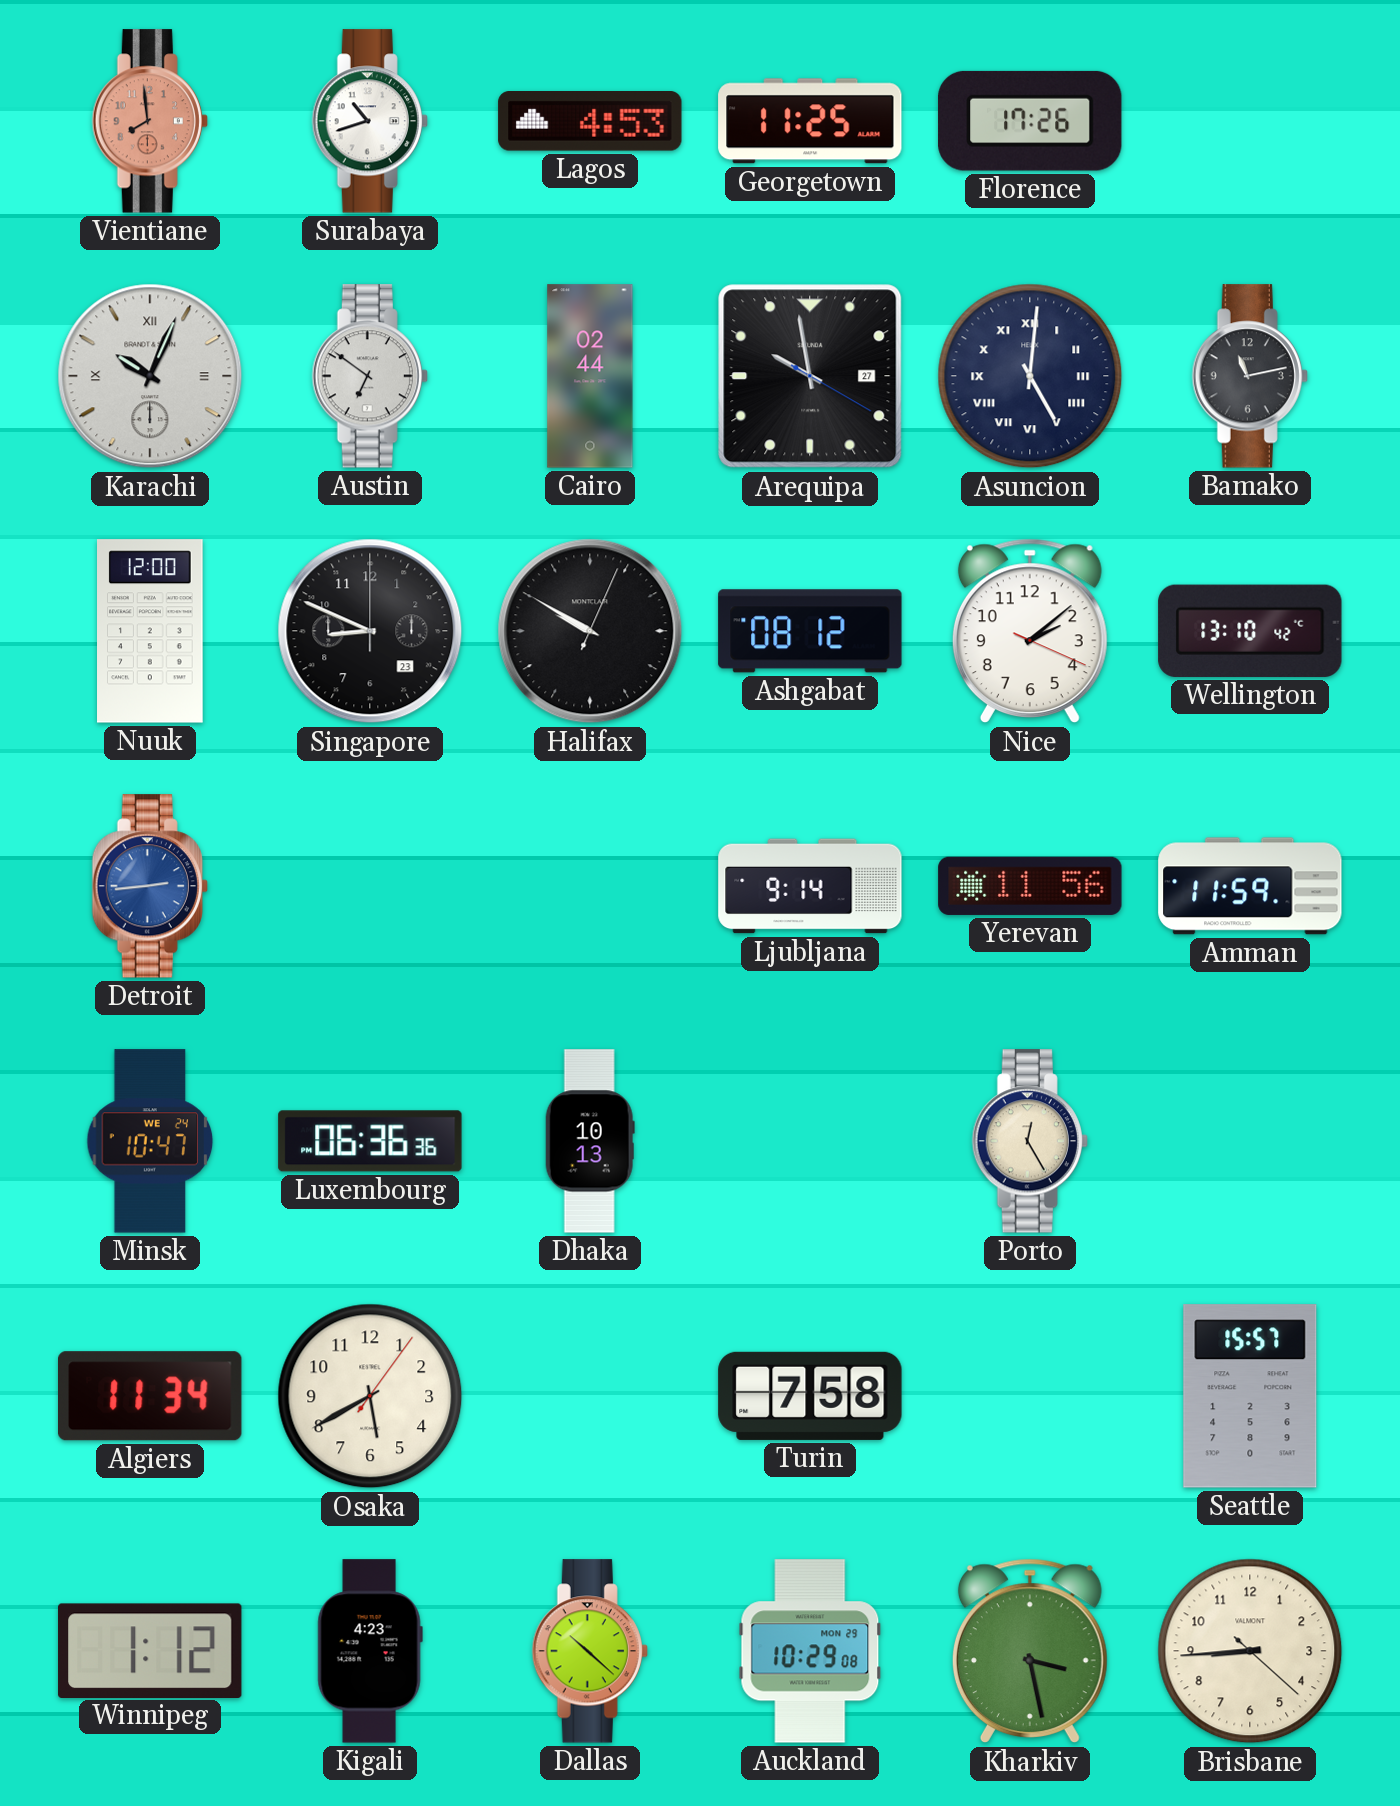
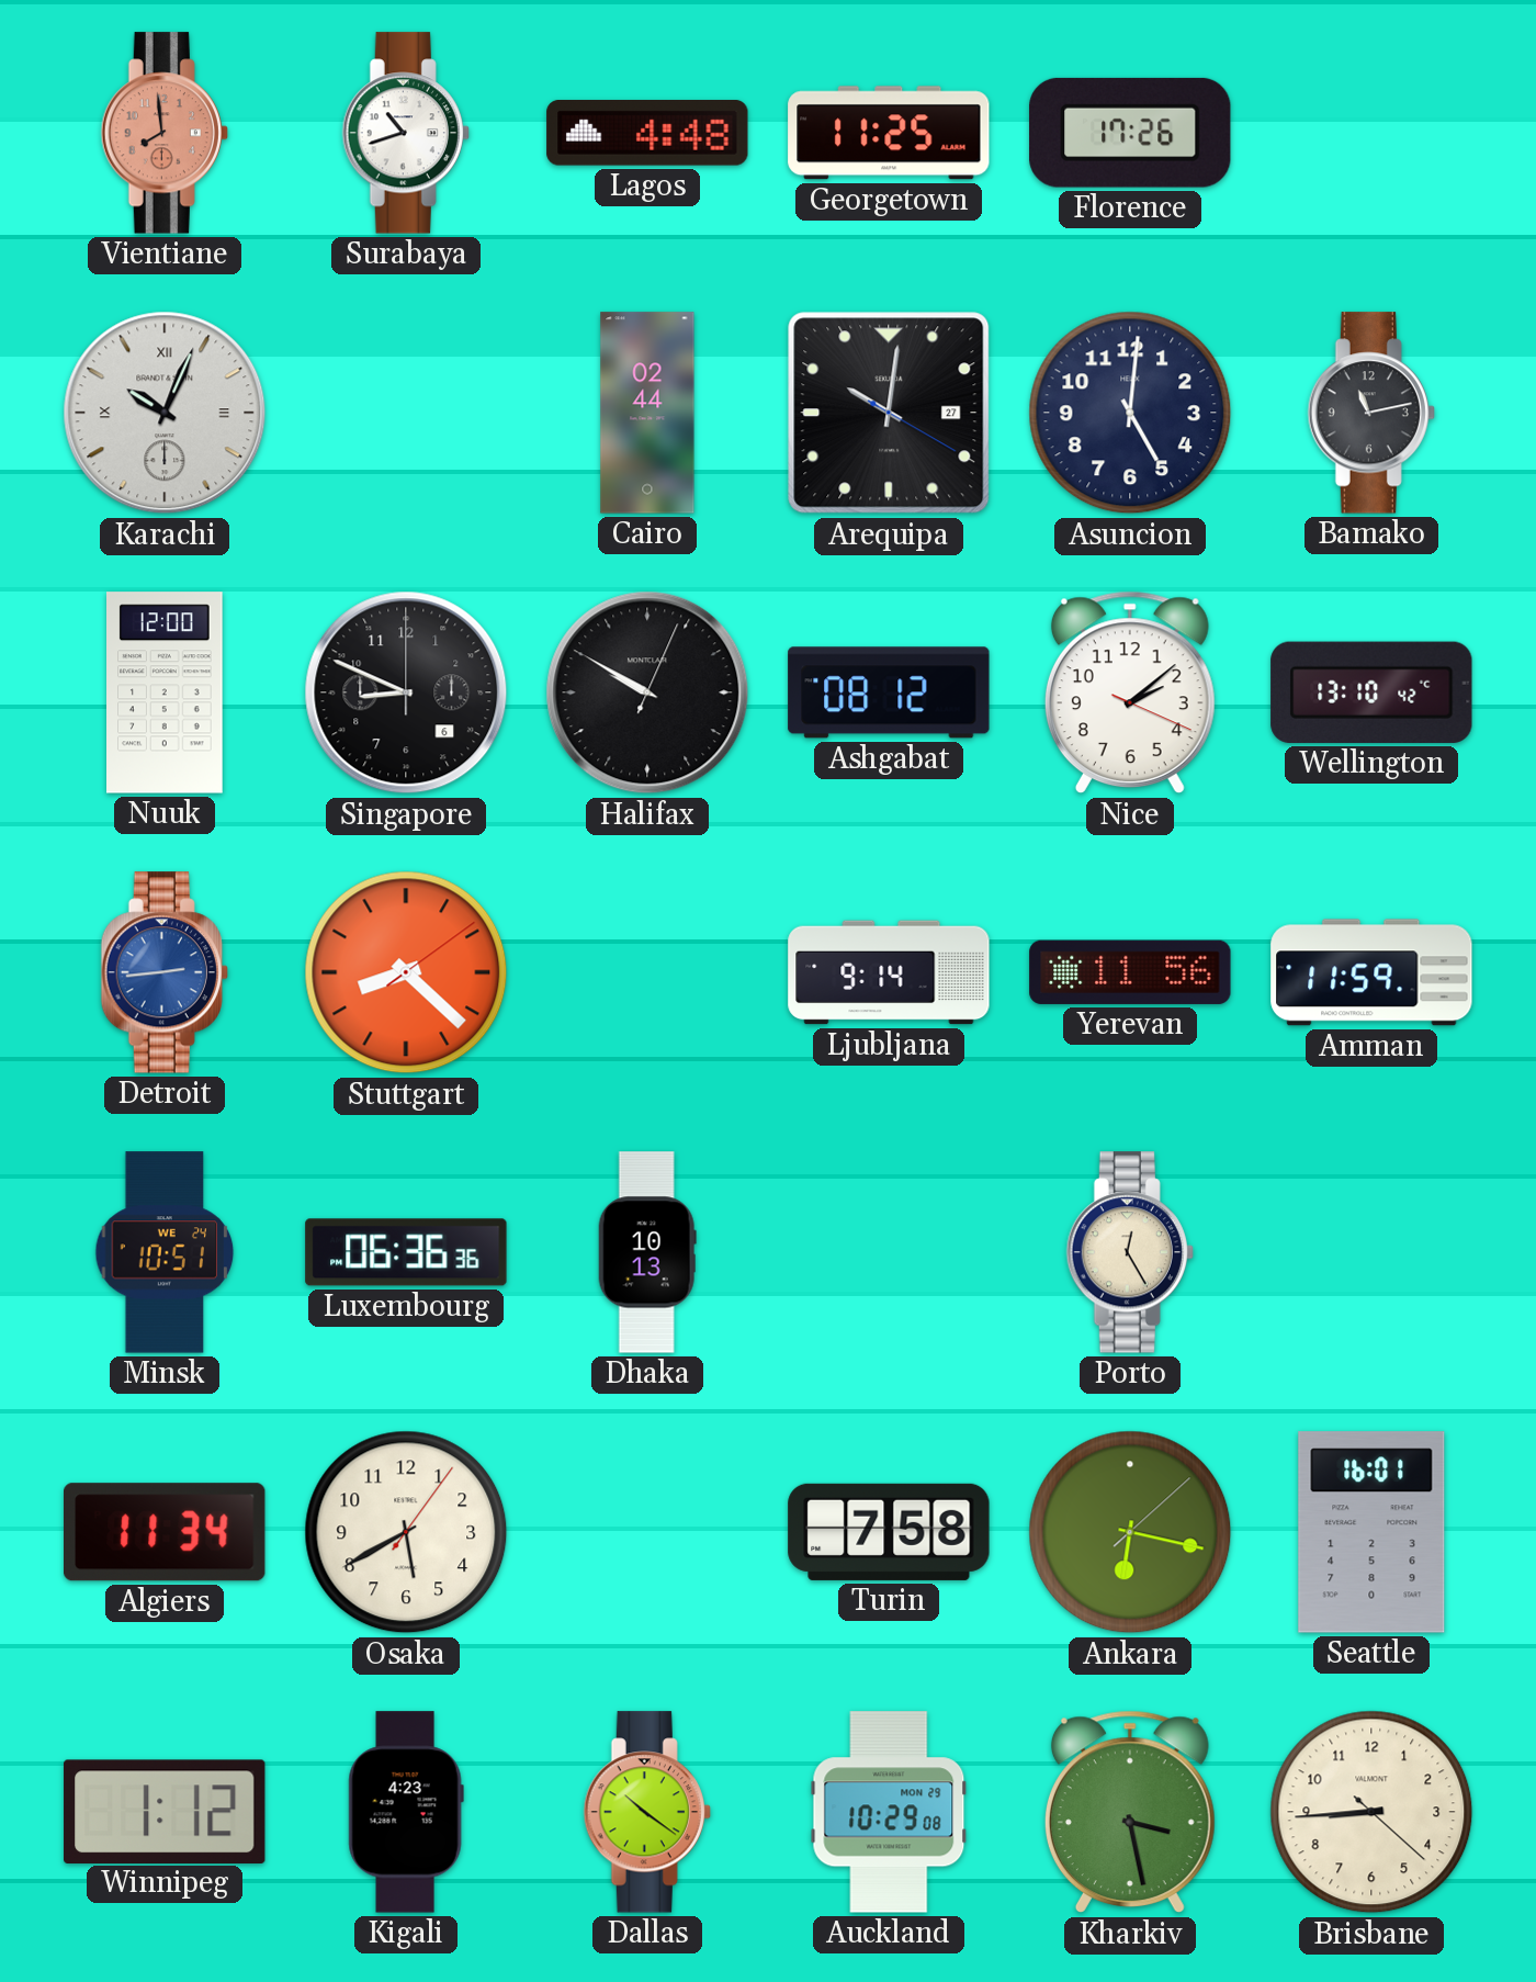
Lagos: 4:53 -> 4:48 (647, 134)
Austin: 6:51 -> none (370, 376)
Arequipa: 9:58 -> 10:01 (889, 413)
Asuncion numerals: Roman -> Arabic (1130, 413)
Singapore date: 23 -> 6 (406, 692)
Stuttgart: none -> 8:22 (406, 972)
Minsk: 10:47 -> 10:51 (165, 1252)
Ankara: none -> 6:17 (1130, 1532)
Seattle: 15:57 -> 16:01 (1371, 1532)
Dallas: 10:22 -> 10:21 (647, 1812)
